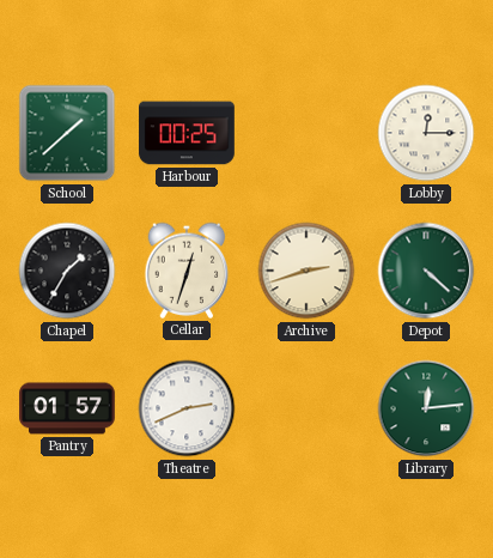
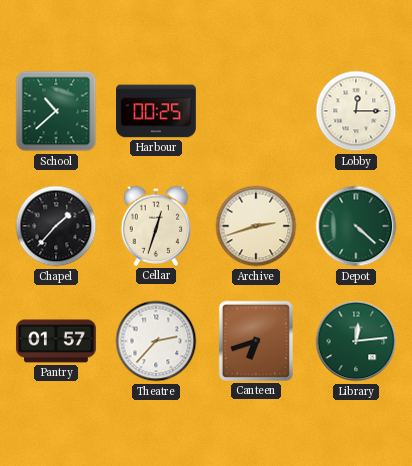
School: 1:38 -> 10:38 (56, 111)
Chapel: 1:35 -> 1:37 (56, 226)
Theatre: 2:41 -> 2:37 (156, 341)
Canteen: none -> 6:42 (256, 341)
